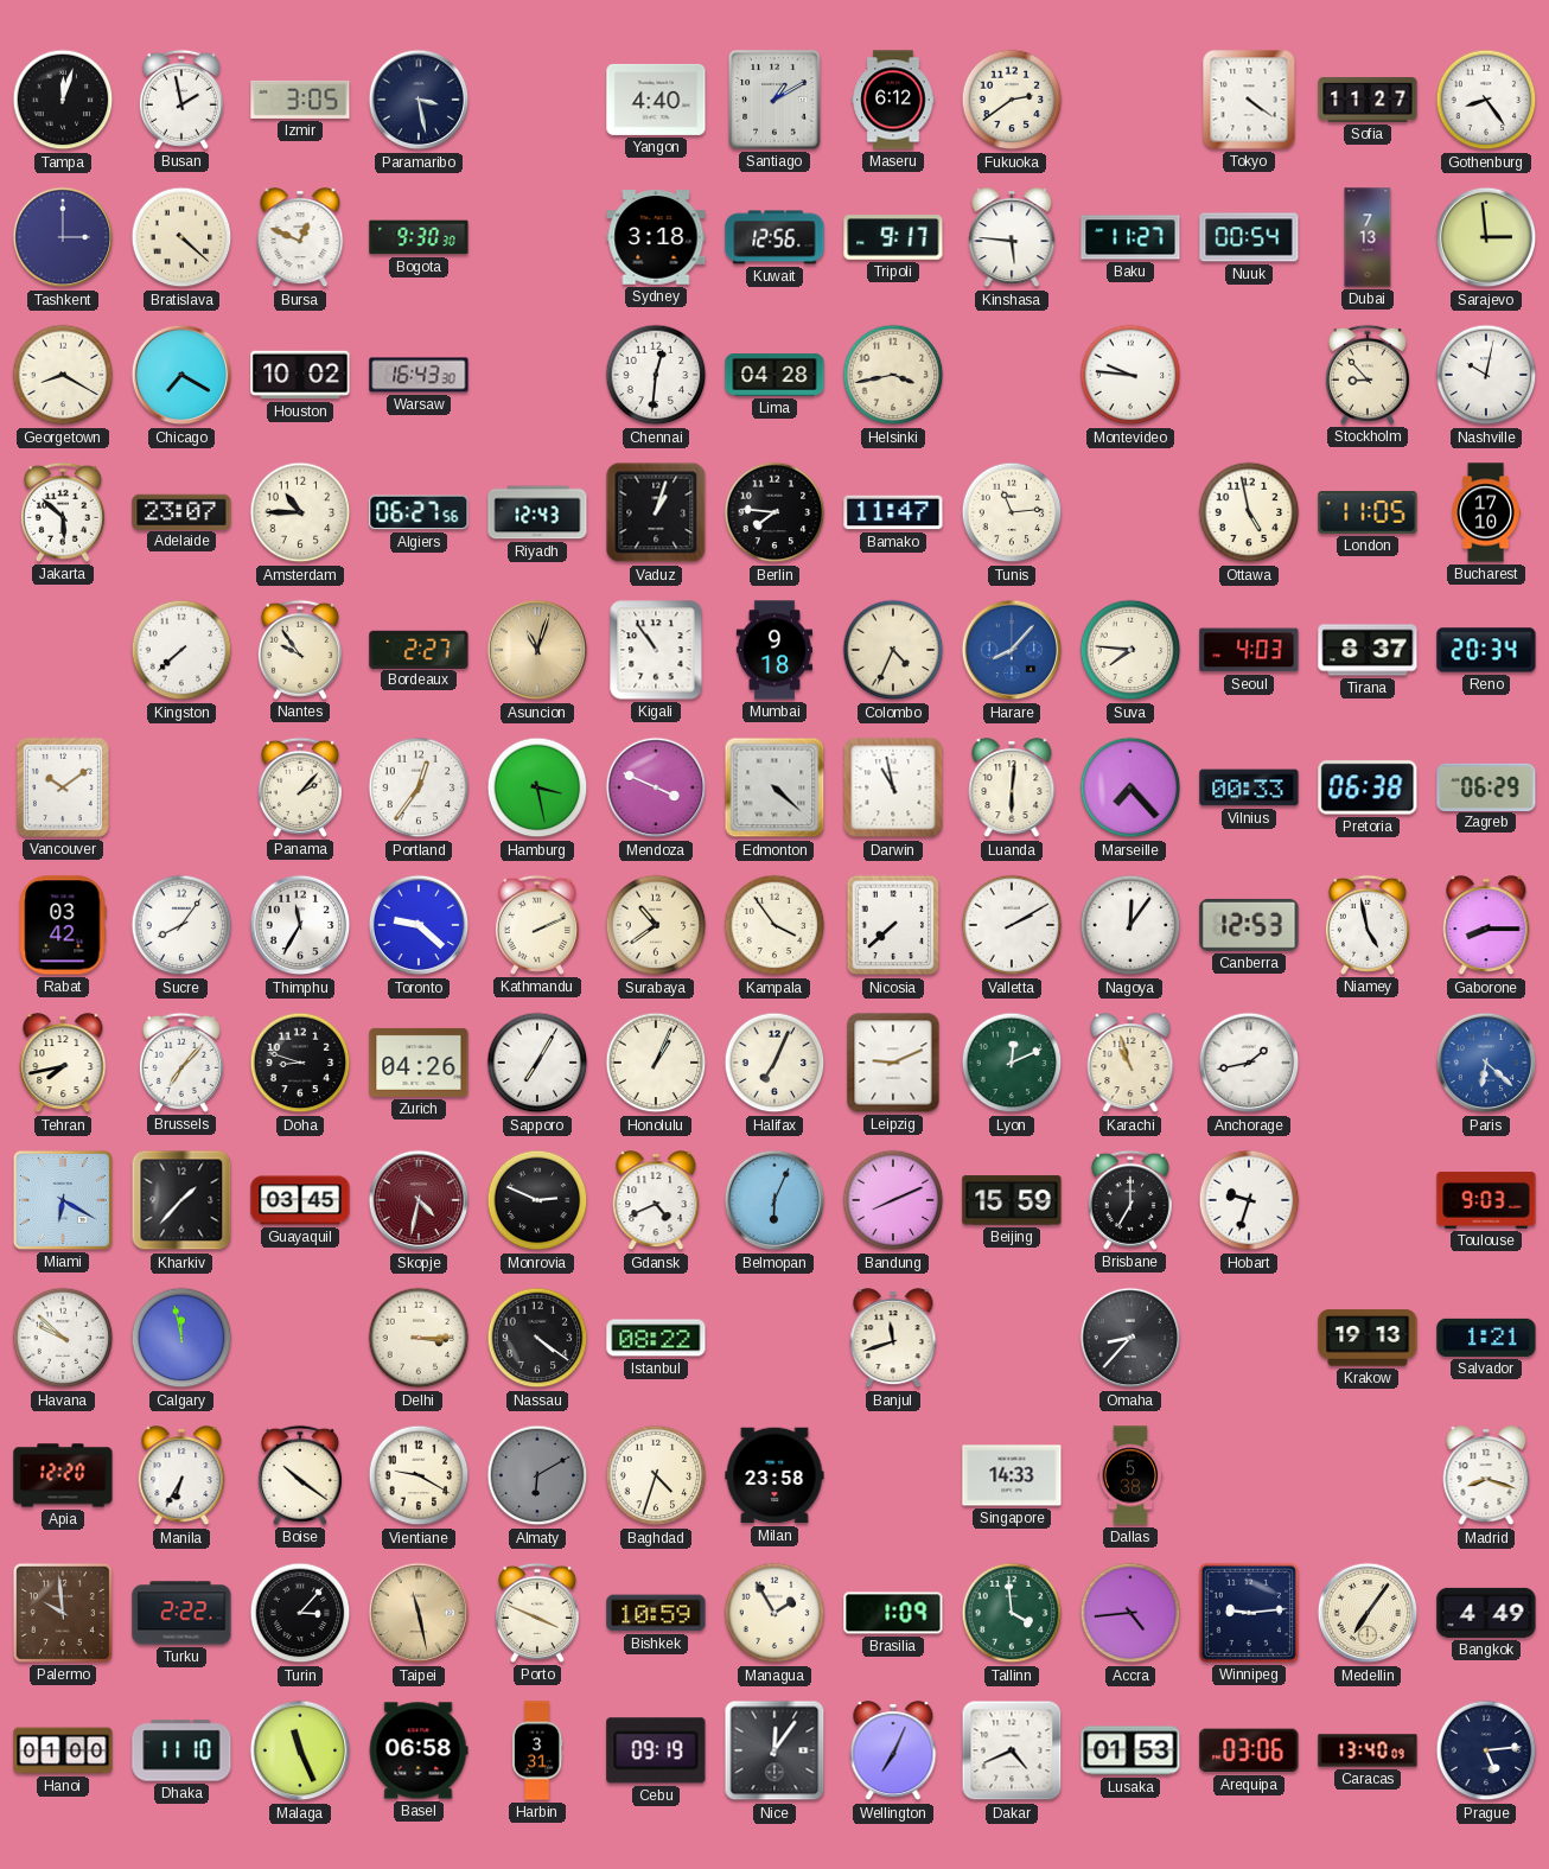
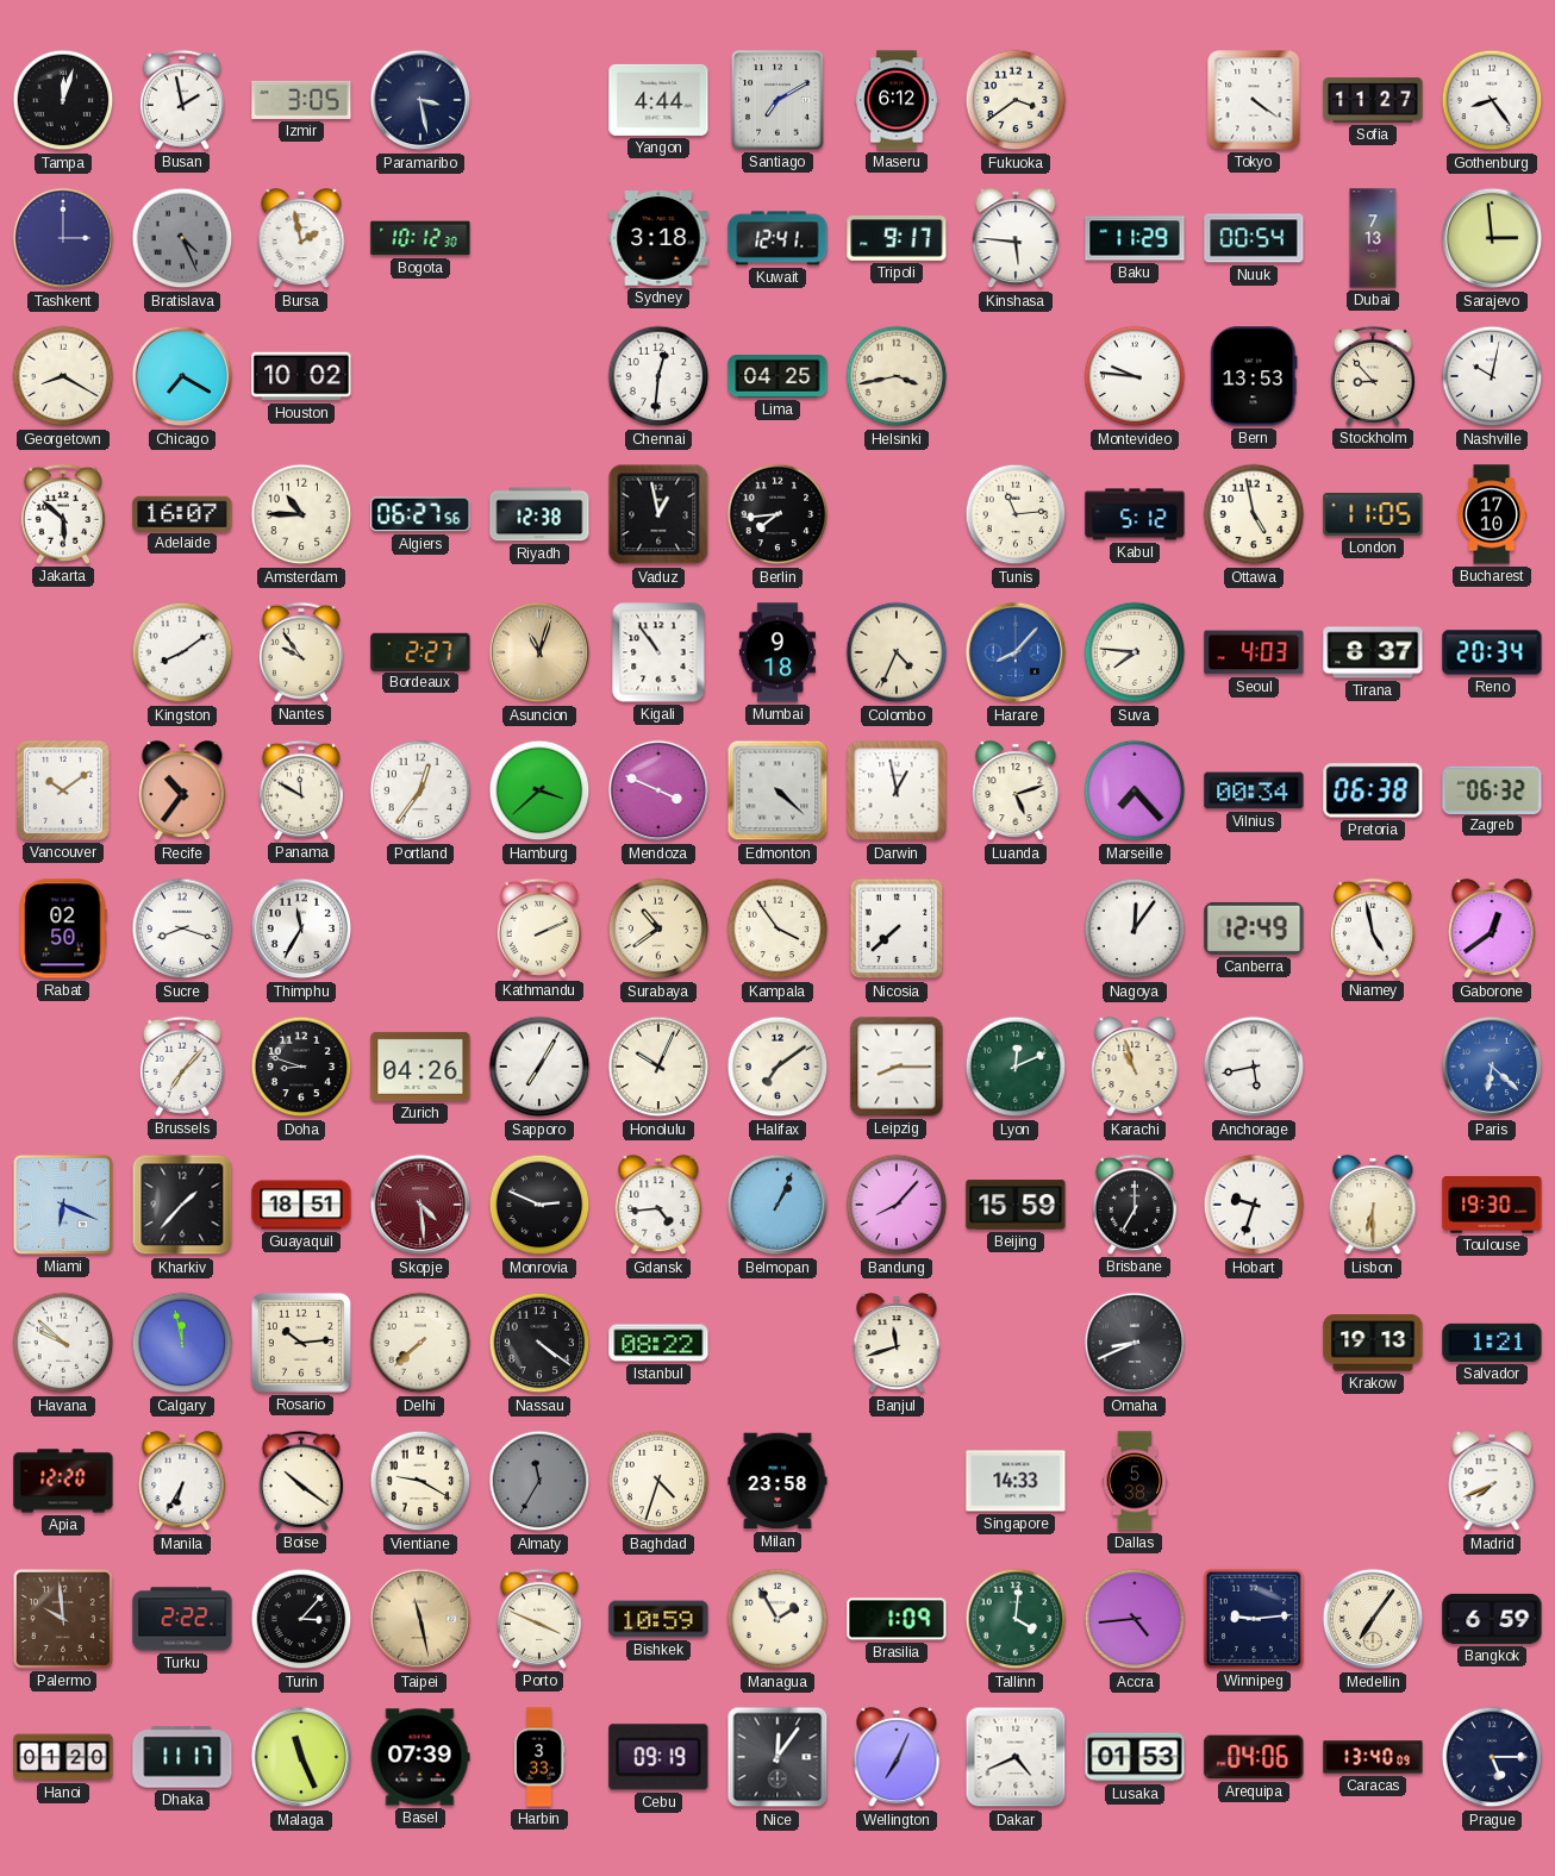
Yangon: 4:40 -> 4:44 (658, 100)
Santiago: 1:10 -> 7:10 (777, 100)
Fukuoka: 2:39 -> 3:39 (1016, 100)
Bratislava: 4:22 -> 4:26 (182, 238)
Bratislava dial: cream -> grey (182, 238)
Bursa: 12:49 -> 1:58 (301, 239)
Bogota: 9:30 -> 10:12 (420, 238)
Kuwait: 12:56 -> 12:41 (777, 238)
Baku: 11:27 -> 11:29 (1135, 238)
Warsaw: 16:43 -> none (419, 375)
Lima: 04:28 -> 04:25 (777, 376)
Bern: none -> 13:53 (1254, 376)
Adelaide: 23:07 -> 16:07 (182, 513)
Riyadh: 12:43 -> 12:38 (539, 514)
Vaduz: 1:03 -> 12:58 (658, 514)
Berlin: 7:46 -> 7:44 (777, 514)
Bamako: 11:47 -> none (893, 512)
Kabul: none -> 5:12 (1135, 514)
Kingston: 7:38 -> 8:09 (182, 652)
Recife: none -> 10:36 (182, 792)
Panama: 2:07 -> 11:50 (301, 790)
Hamburg: 3:28 -> 3:38 (539, 790)
Darwin: 10:58 -> 12:58 (897, 790)
Luanda: 6:01 -> 5:12 (1016, 792)
Vilnius: 00:33 -> 00:34 (1254, 790)
Zagreb: 06:29 -> 06:32 (1492, 789)
Rabat: 03:42 -> 02:50 (63, 928)
Sucre: 8:06 -> 8:18 (182, 928)
Toronto: 9:22 -> none (419, 925)
Valletta: 2:10 -> none (1012, 925)
Canberra: 12:53 -> 12:49 (1254, 928)
Gaborone: 8:15 -> 12:39 (1492, 930)
Tehran: 7:43 -> none (63, 1064)
Honolulu: 1:04 -> 10:04 (658, 1067)
Halifax: 7:04 -> 7:09 (777, 1067)
Leipzig: 9:11 -> 8:15 (897, 1067)
Anchorage: 1:43 -> 5:43 (1254, 1067)
Miami: 6:20 -> 6:19 (63, 1205)
Guayaquil: 03:45 -> 18:51 (301, 1205)
Skopje: 4:32 -> 4:29 (420, 1205)
Gdansk: 4:41 -> 4:44 (658, 1206)
Belmopan: 6:04 -> 1:04 (777, 1205)
Bandung: 8:11 -> 8:07 (897, 1205)
Lisbon: none -> 6:30 (1373, 1206)
Toulouse: 9:03 -> 19:30 (1492, 1205)
Rosario: none -> 10:14 (301, 1343)
Delhi: 3:15 -> 7:38 (420, 1343)
Omaha: 8:37 -> 8:41 (1135, 1343)
Almaty: 6:10 -> 11:35 (539, 1481)
Madrid: 8:18 -> 7:41 (1492, 1482)
Tallinn: 3:59 -> 4:01 (1016, 1619)
Bangkok: 4:49 -> 6:59 (1492, 1619)
Hanoi: 01:00 -> 01:20 (63, 1757)
Dhaka: 11:10 -> 11:17 (182, 1757)
Basel: 06:58 -> 07:39 (420, 1757)
Harbin: 3:31 -> 3:33 (541, 1757)
Arequipa: 03:06 -> 04:06 (1254, 1757)
Prague: 5:14 -> 5:15 (1492, 1757)
